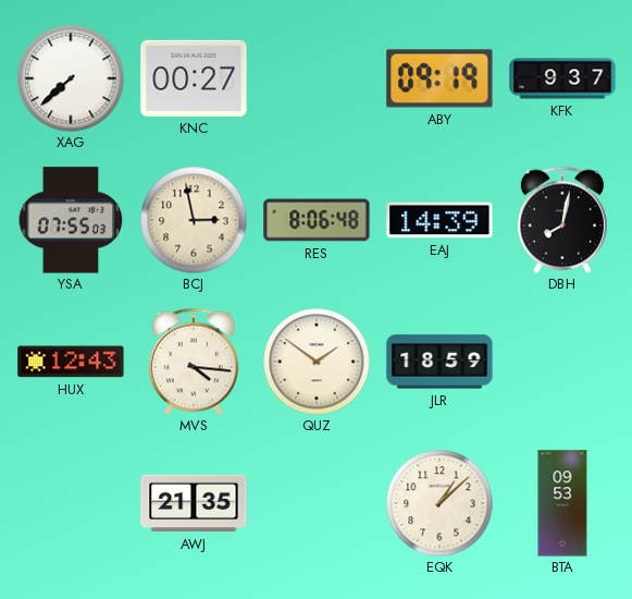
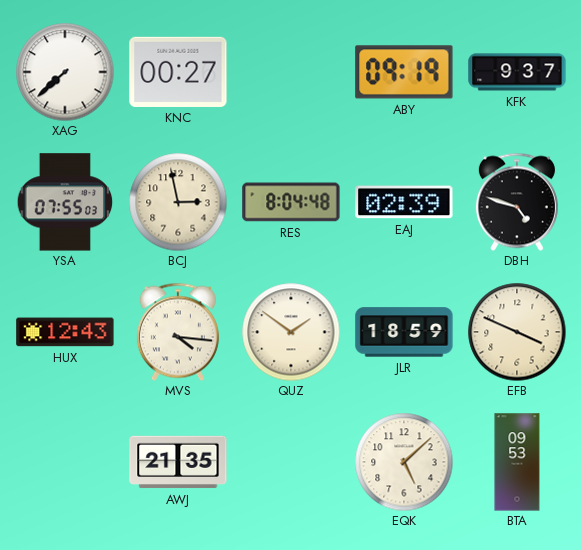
RES: 8:06 -> 8:04 (291, 202)
EAJ: 14:39 -> 02:39 (404, 202)
DBH: 8:02 -> 4:48 (517, 202)
EFB: none -> 3:49 (517, 332)
EQK: 1:08 -> 5:08 (404, 462)
